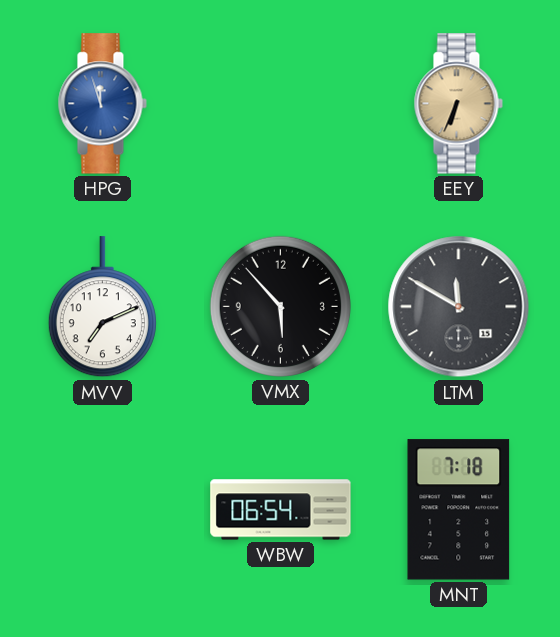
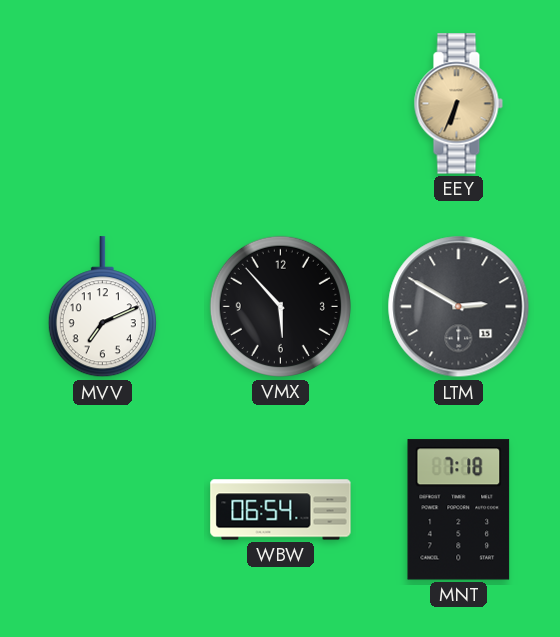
HPG: 11:57 -> none (102, 104)
LTM: 11:50 -> 2:50 (459, 307)
